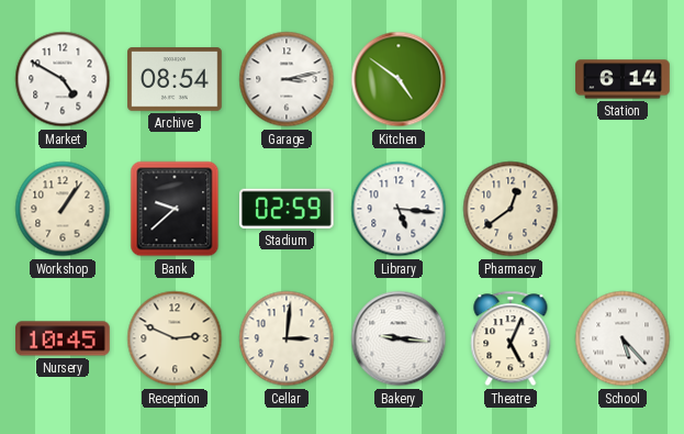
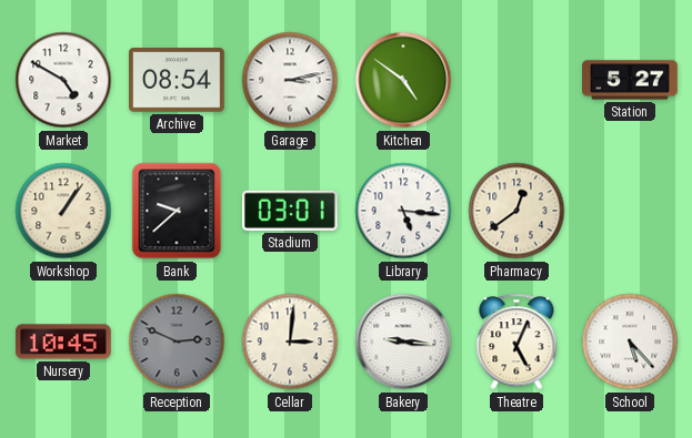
Station: 6:14 -> 5:27 (630, 80)
Stadium: 02:59 -> 03:01 (290, 211)
Reception dial: cream -> grey (177, 342)
